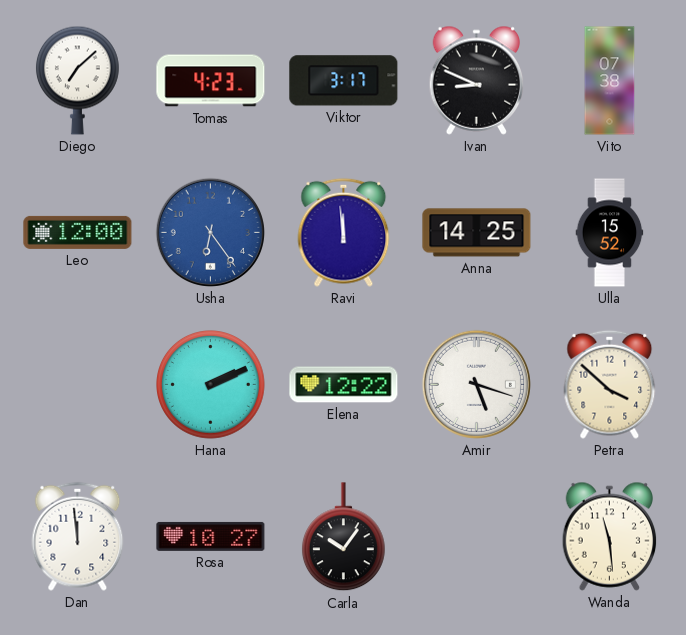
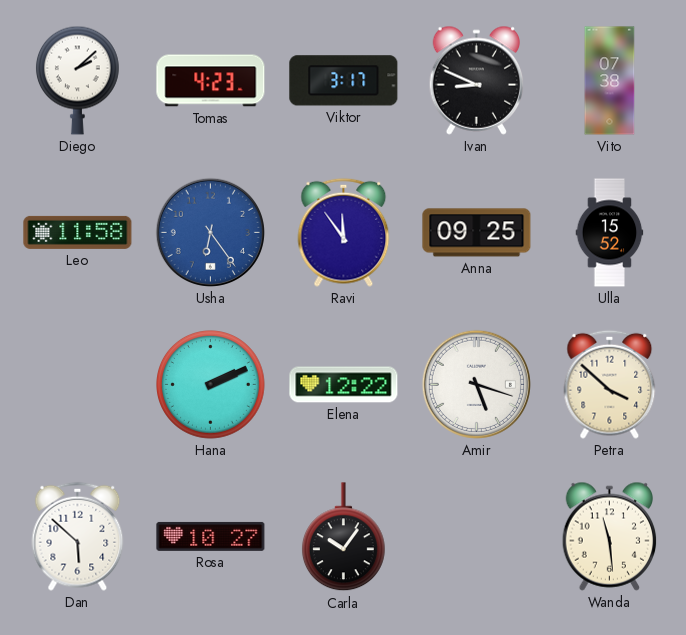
Diego: 7:08 -> 2:08 (77, 80)
Leo: 12:00 -> 11:58 (78, 232)
Ravi: 11:59 -> 11:54 (344, 232)
Anna: 14:25 -> 09:25 (477, 233)
Dan: 11:59 -> 5:52 (78, 536)
